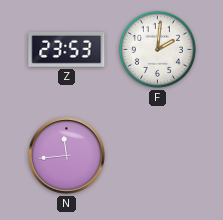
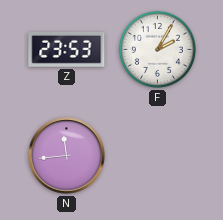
F: 2:01 -> 2:05 (157, 49)
